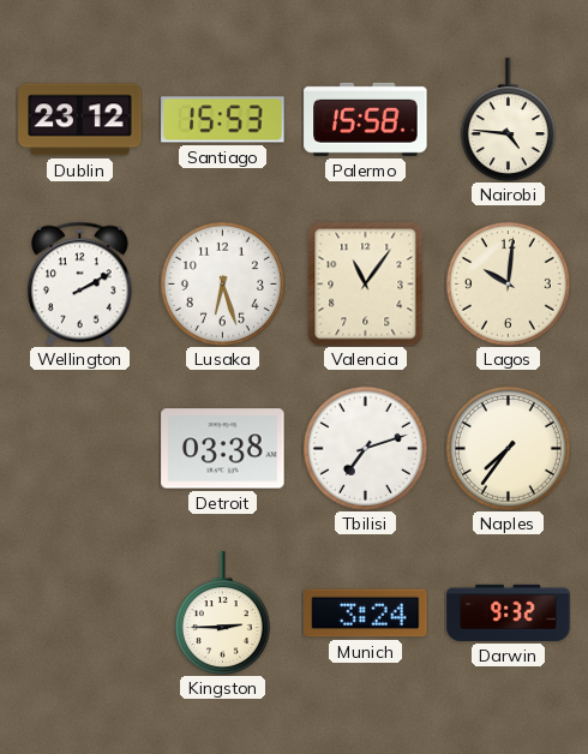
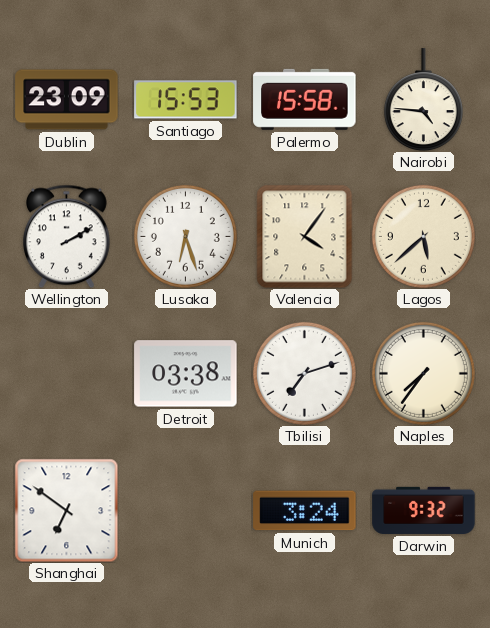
Dublin: 23:12 -> 23:09 (67, 100)
Valencia: 11:06 -> 4:06 (305, 236)
Lagos: 10:01 -> 5:38 (423, 236)
Shanghai: none -> 6:51 (66, 510)
Kingston: 2:45 -> none (222, 614)
